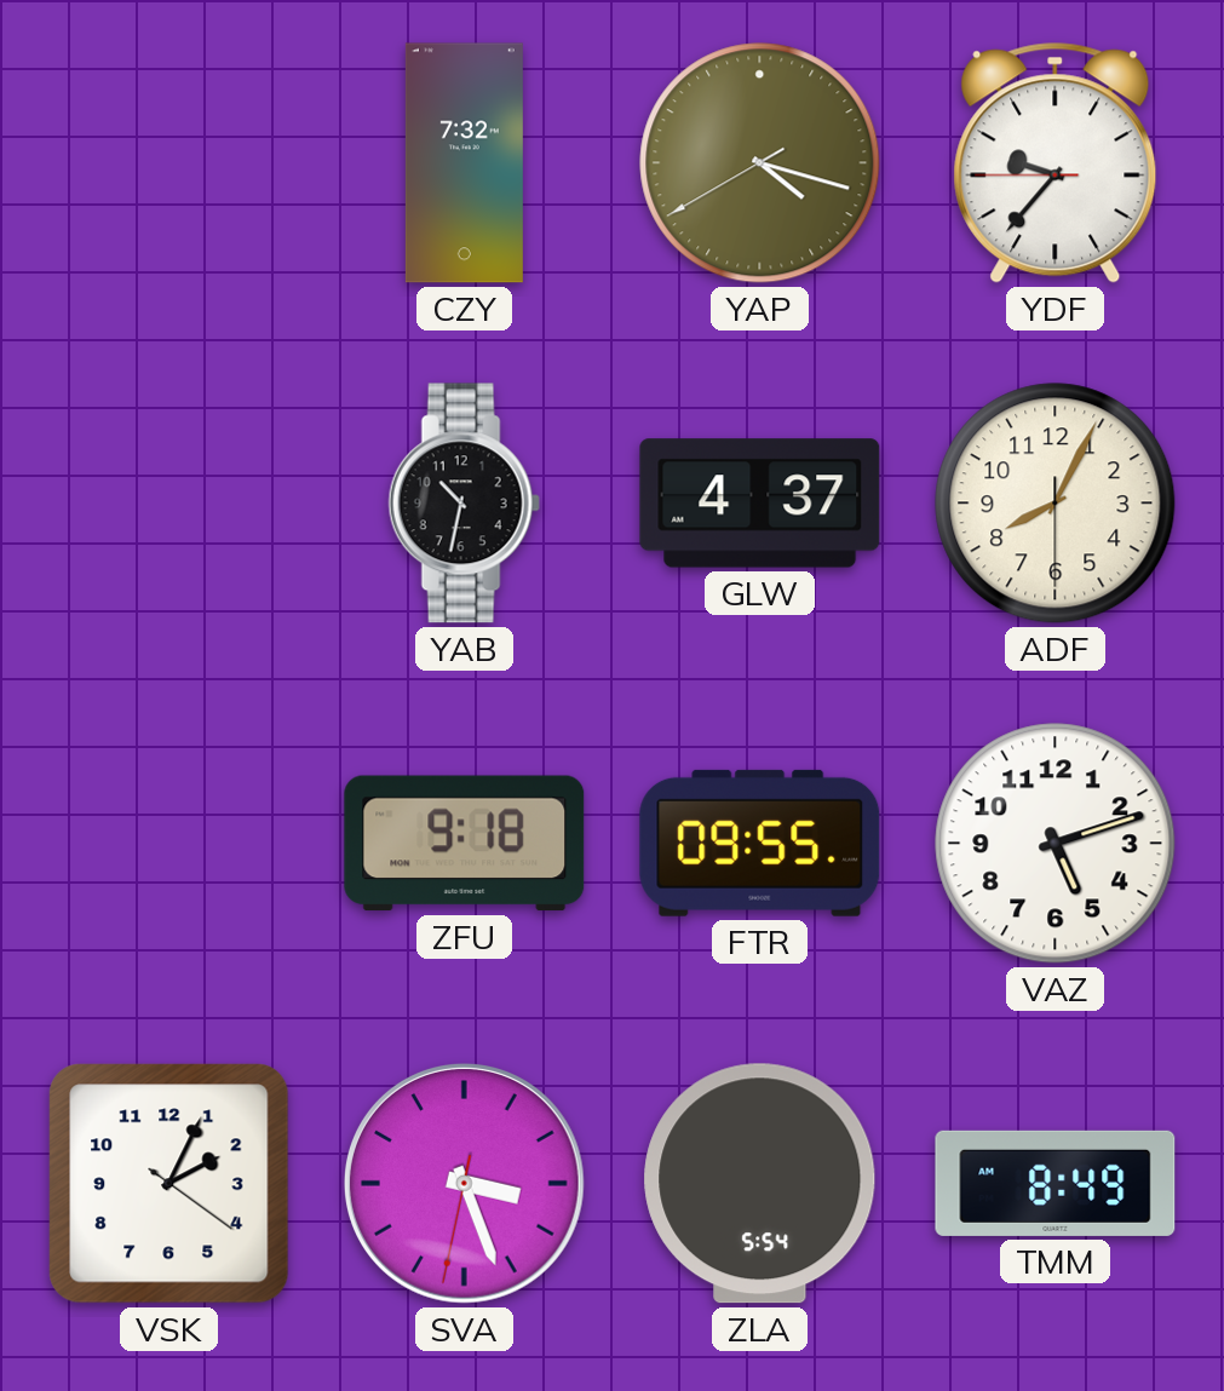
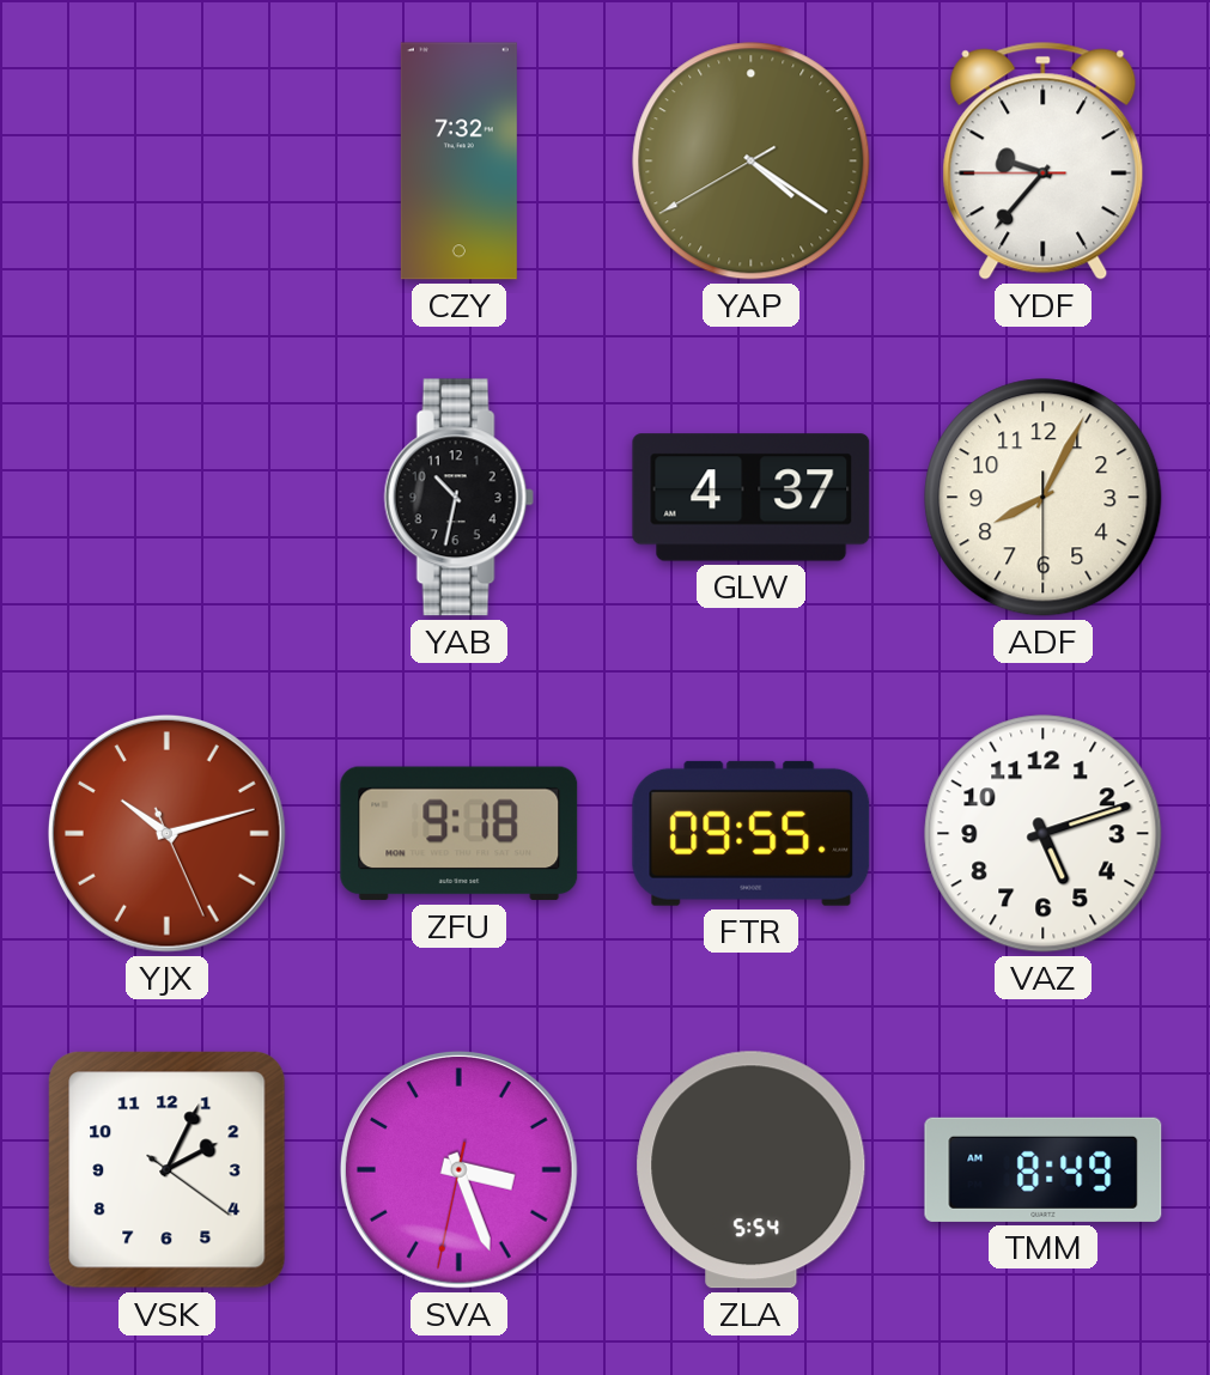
YAP: 4:17 -> 4:20 (752, 162)
YJX: none -> 10:12 (166, 833)
